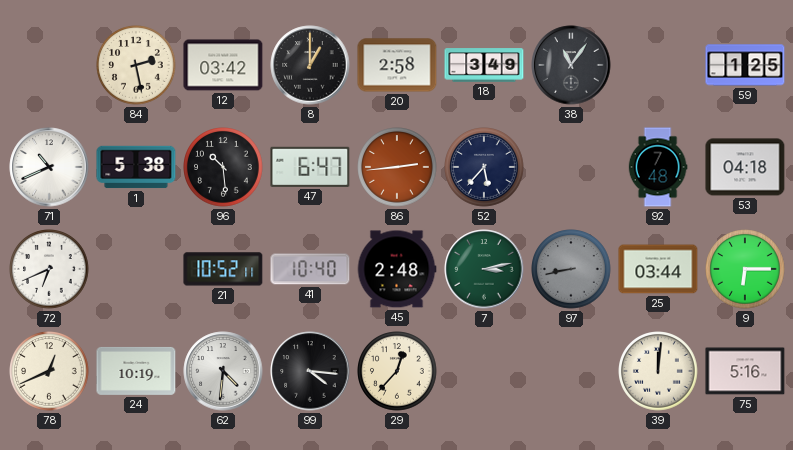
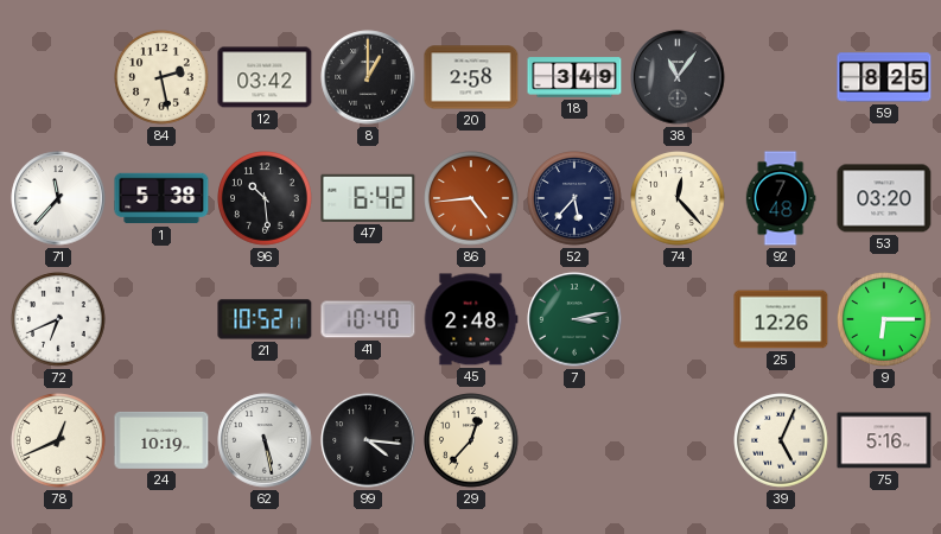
59: 1:25 -> 8:25 (884, 77)
71: 10:41 -> 11:37 (58, 198)
47: 6:47 -> 6:42 (368, 198)
86: 2:44 -> 4:44 (471, 198)
74: none -> 12:23 (678, 198)
53: 04:18 -> 03:20 (884, 198)
97: 8:43 -> none (571, 269)
25: 03:44 -> 12:26 (781, 319)
62: 4:31 -> 5:28 (265, 440)
39: 12:01 -> 5:04 (781, 440)
